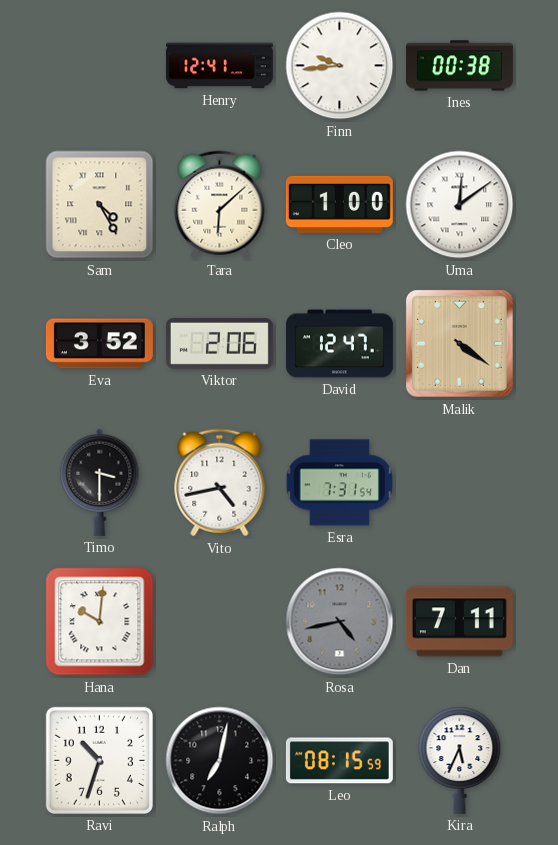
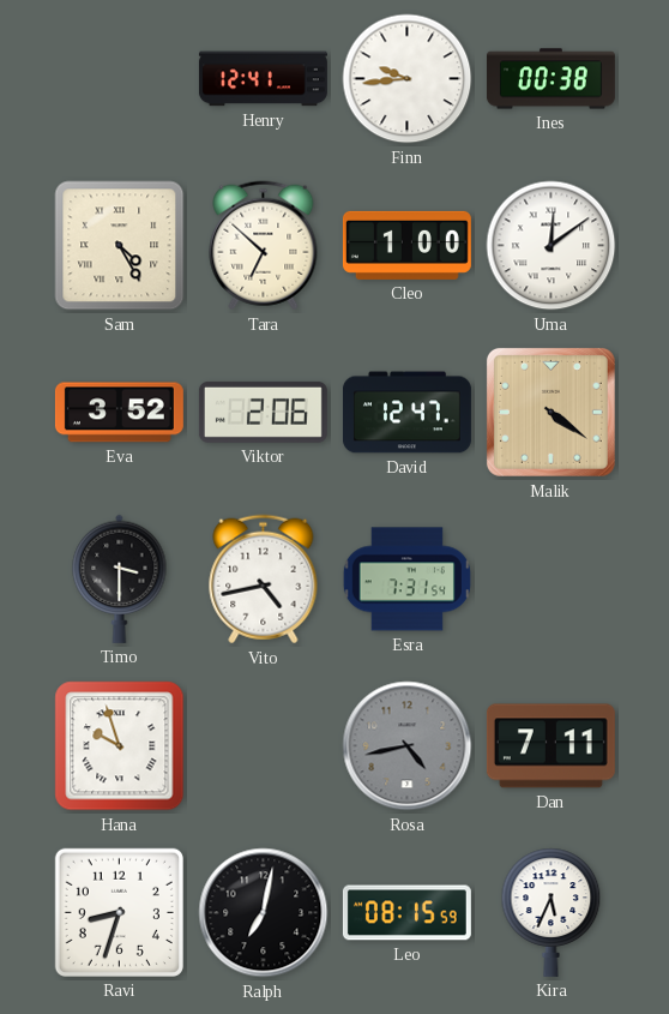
Tara: 6:08 -> 6:52 (264, 246)
Hana: 10:01 -> 9:57 (120, 746)
Ravi: 10:33 -> 8:33 (119, 912)
